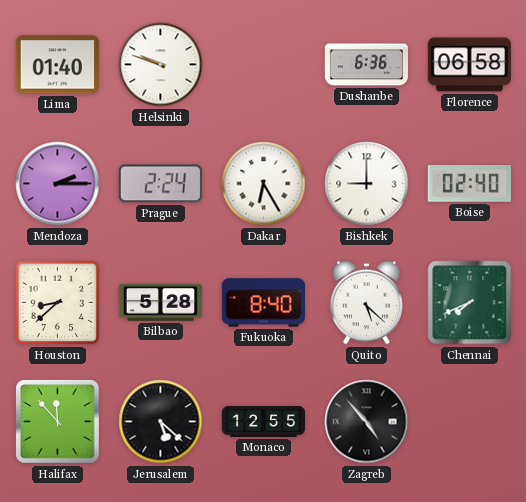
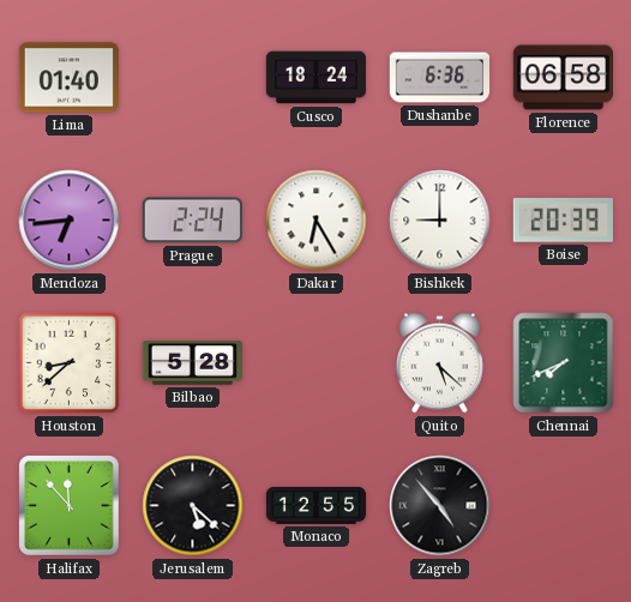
Helsinki: 9:48 -> none (161, 65)
Cusco: none -> 18:24 (315, 78)
Mendoza: 2:15 -> 6:44 (70, 221)
Boise: 02:40 -> 20:39 (563, 221)
Fukuoka: 8:40 -> none (263, 303)
